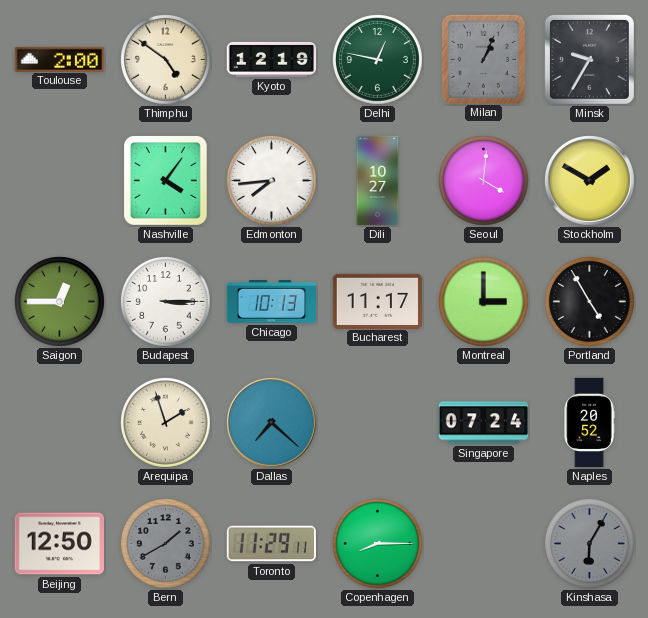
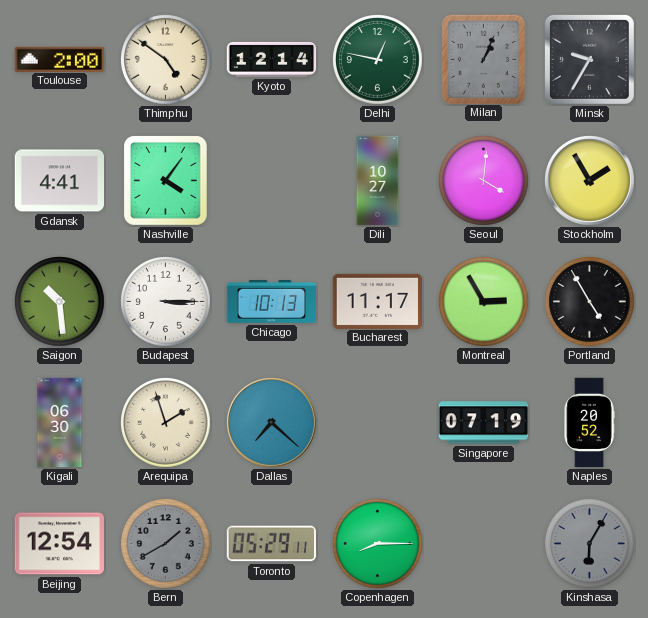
Kyoto: 12:19 -> 12:14 (272, 59)
Gdansk: none -> 4:41 (60, 181)
Edmonton: 7:44 -> none (272, 181)
Stockholm: 1:50 -> 1:55 (590, 181)
Saigon: 12:45 -> 10:29 (60, 302)
Montreal: 3:00 -> 2:55 (484, 302)
Kigali: none -> 06:30 (60, 423)
Singapore: 07:24 -> 07:19 (484, 423)
Beijing: 12:50 -> 12:54 (59, 544)
Toronto: 11:29 -> 05:29 (272, 544)
